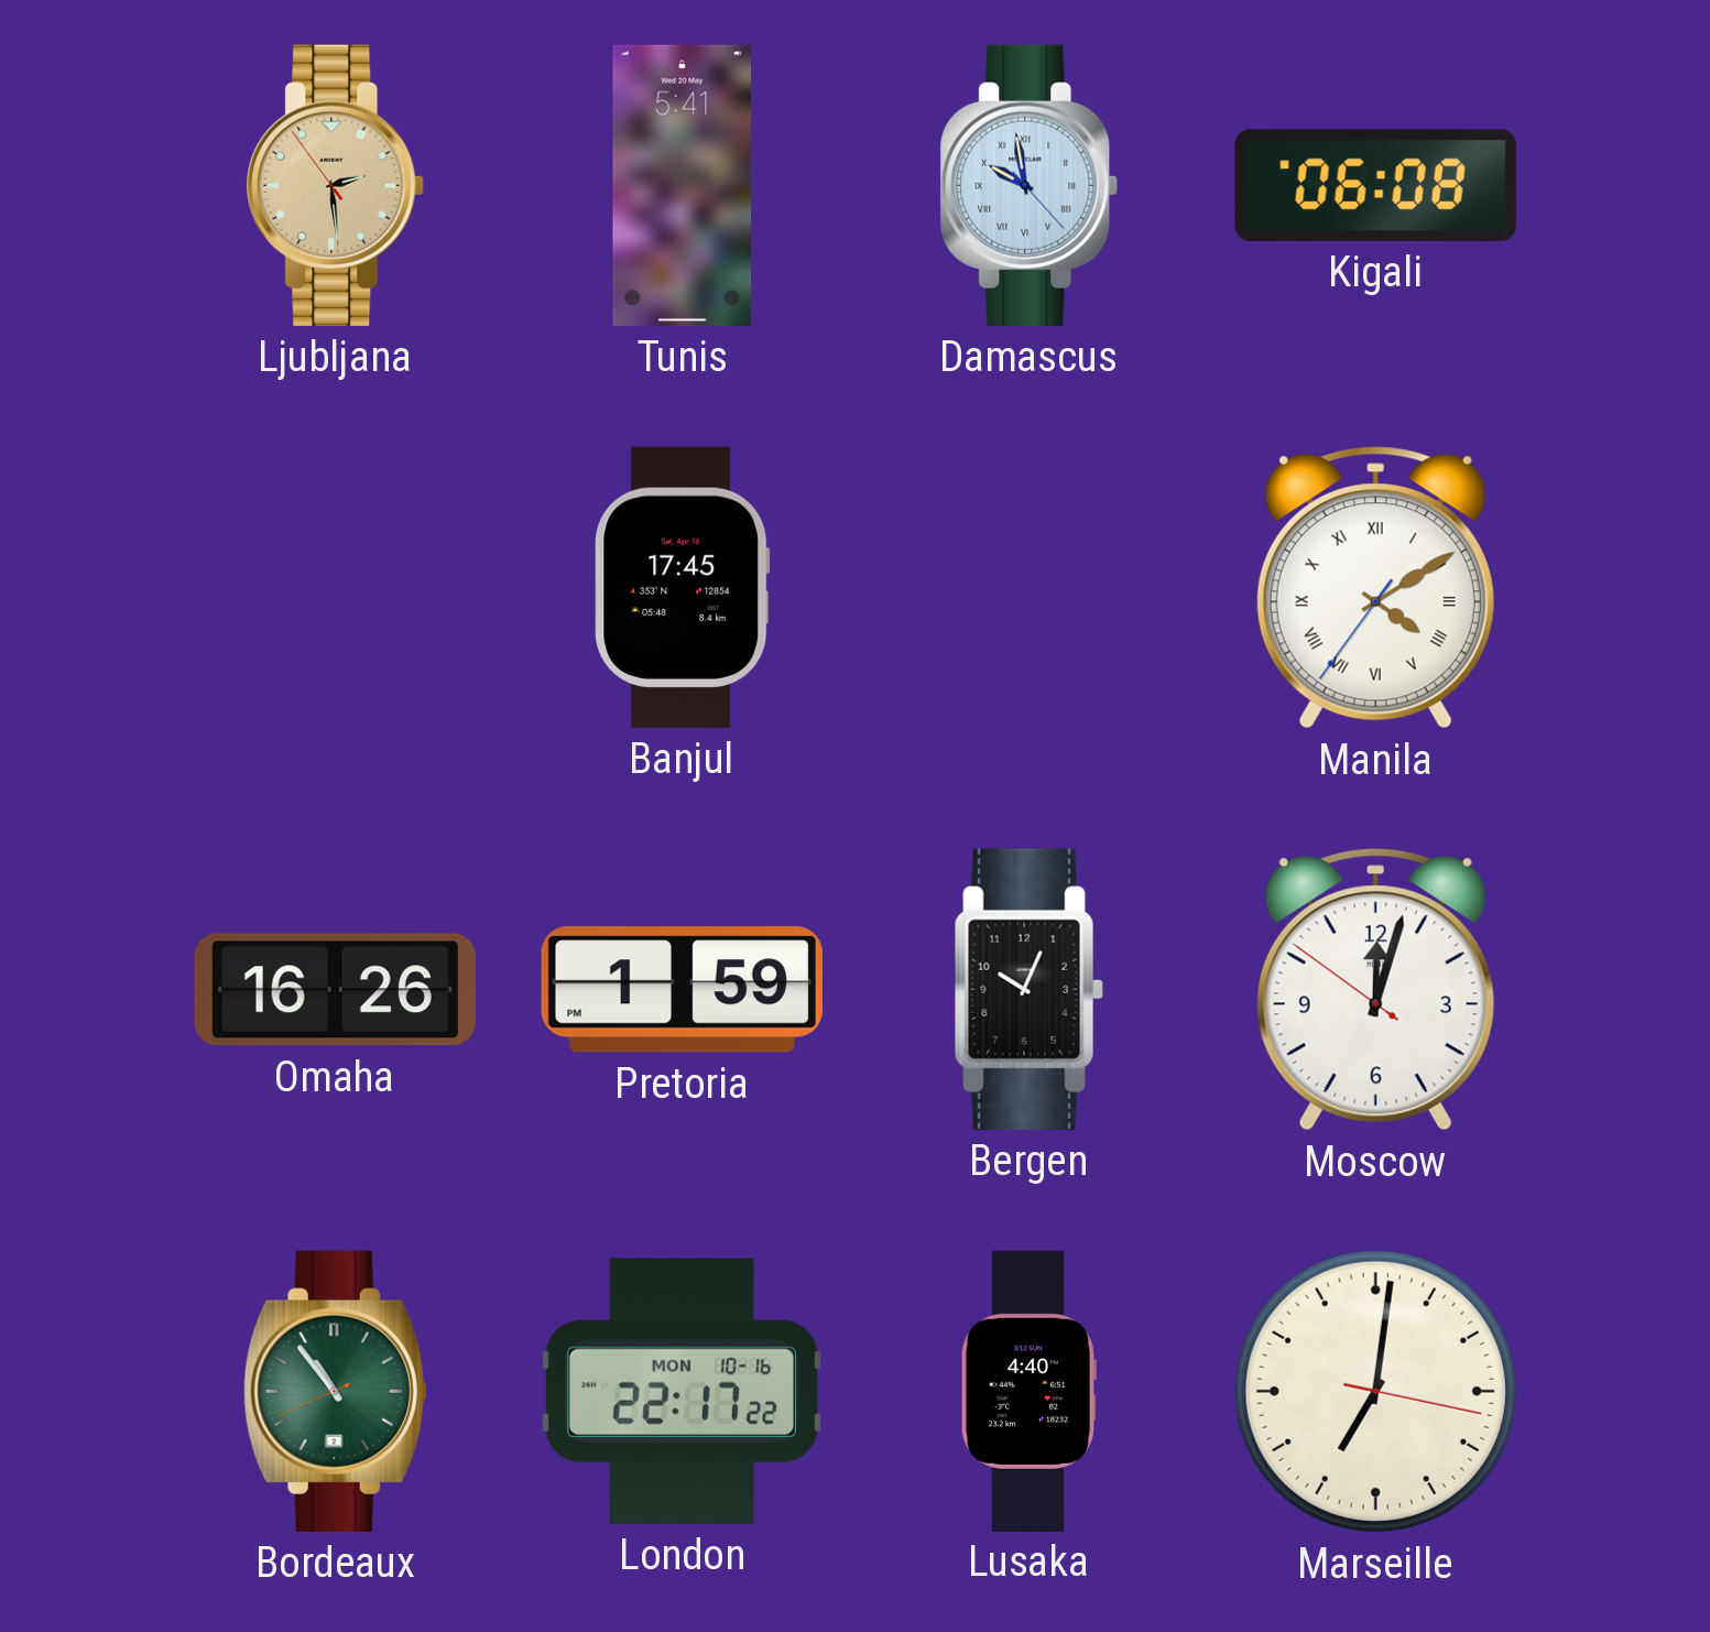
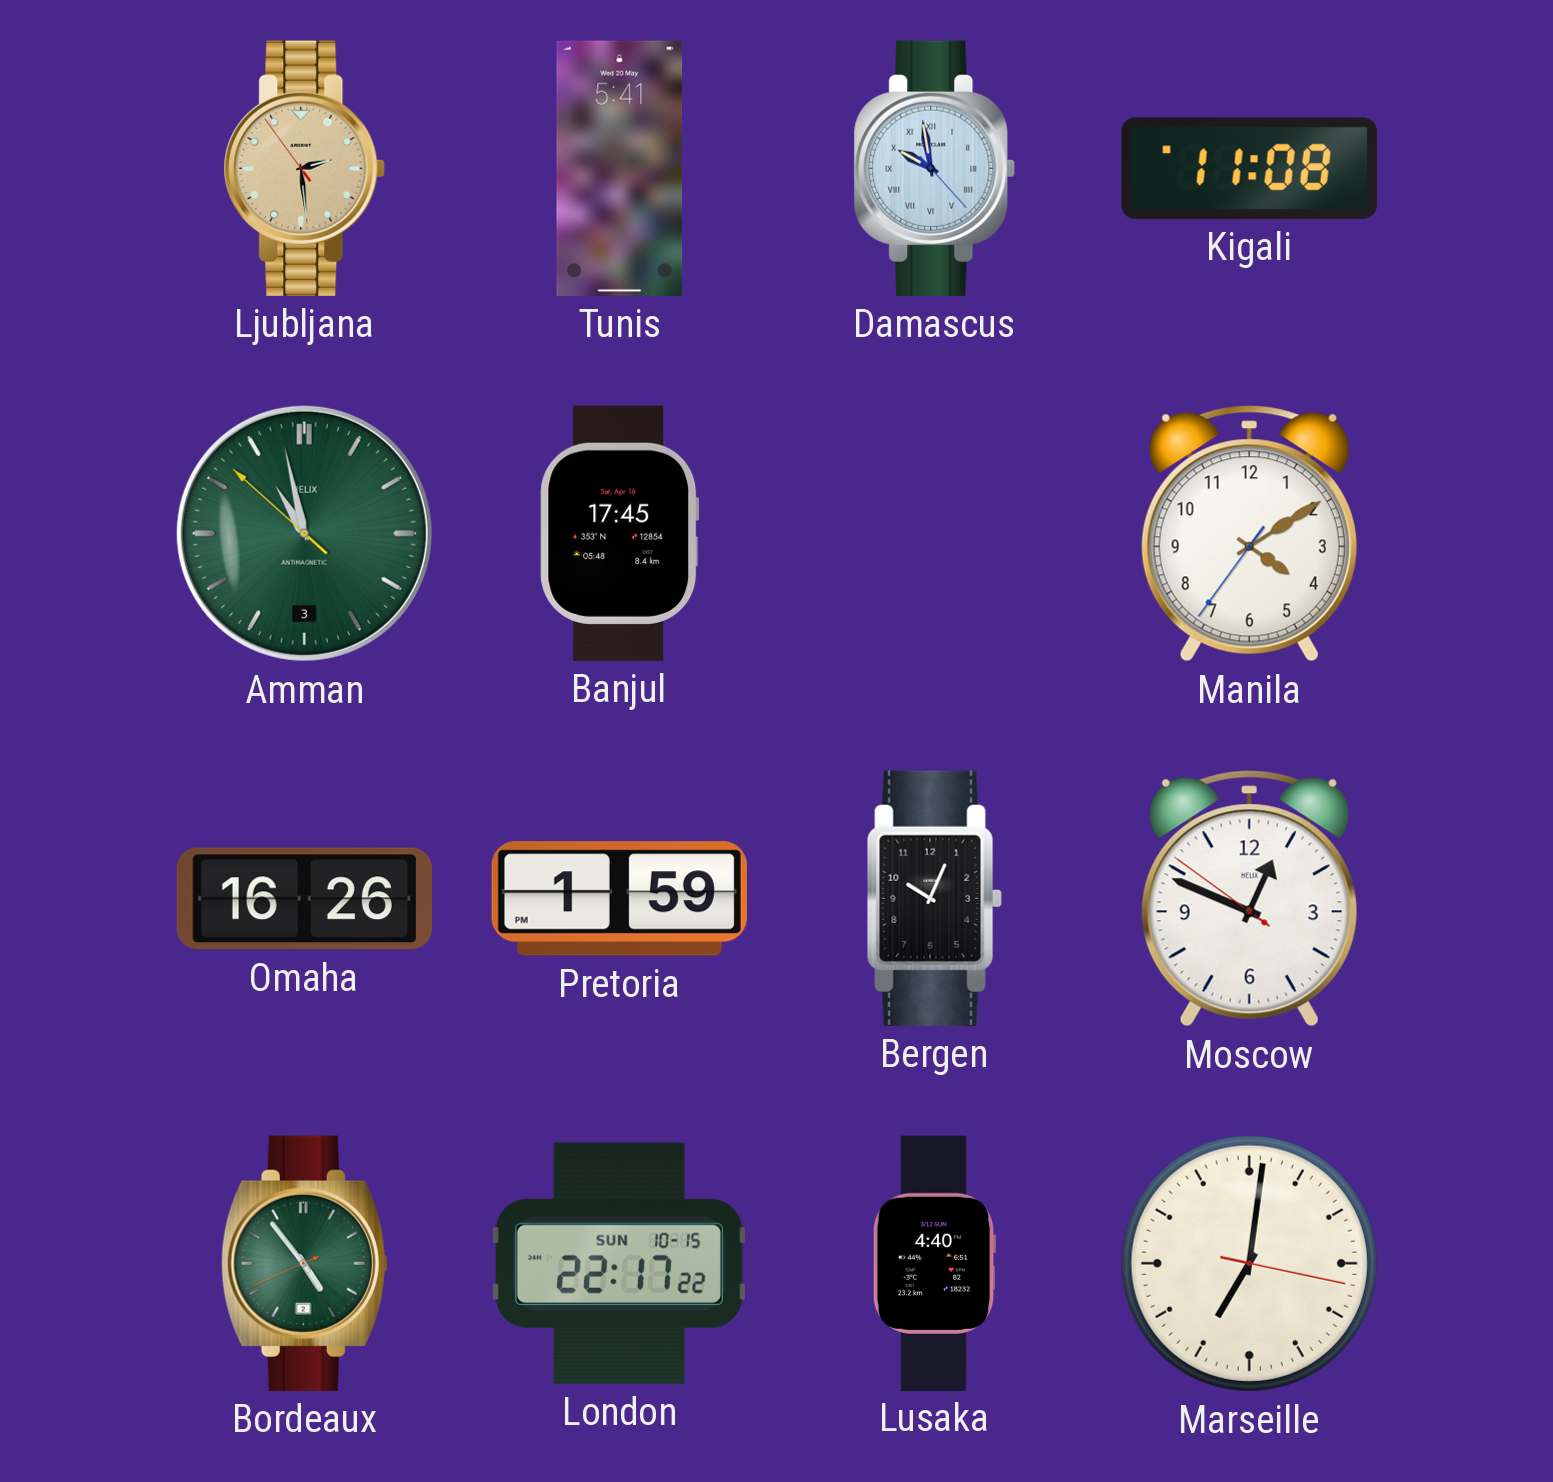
Kigali: 06:08 -> 11:08 (1249, 168)
Amman: none -> 10:57 (304, 533)
Manila numerals: Roman -> Arabic (1249, 534)
Moscow: 12:02 -> 12:48 (1249, 899)
Bordeaux: 10:53 -> 4:53 (304, 1263)
London date: MON 10-16 -> SUN 10-15 (619, 1263)
